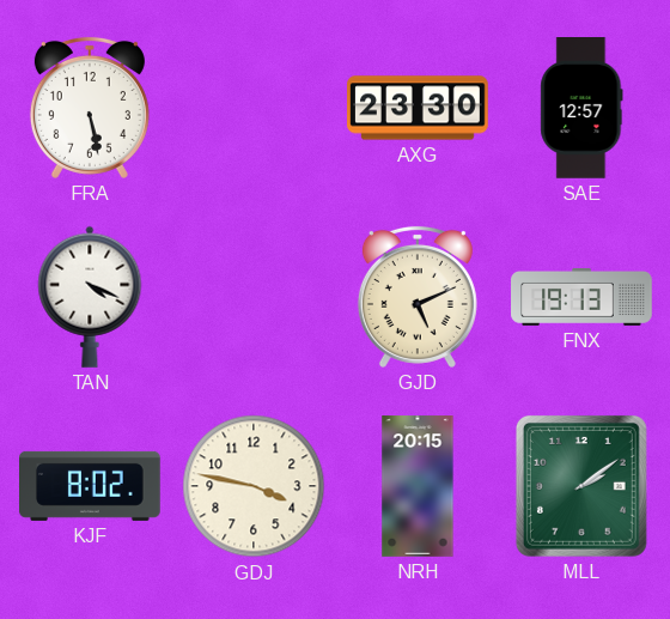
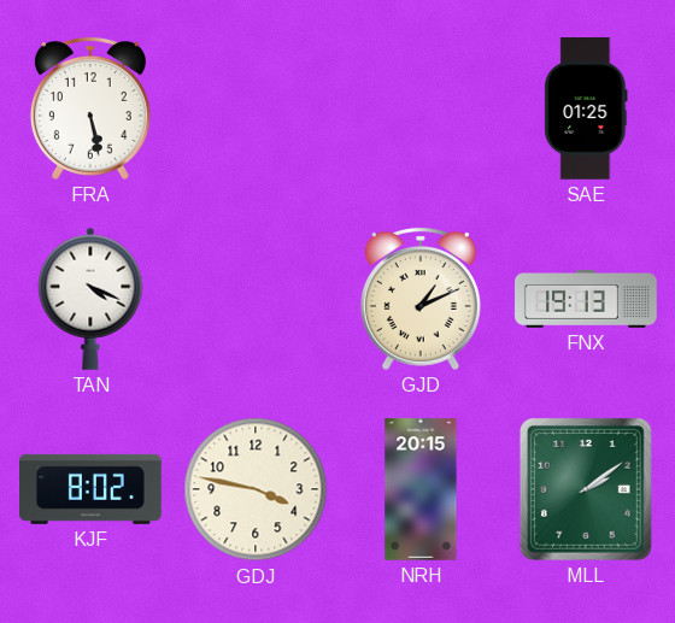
AXG: 23:30 -> none (418, 108)
SAE: 12:57 -> 01:25 (586, 110)
GJD: 5:11 -> 1:11 (421, 299)
